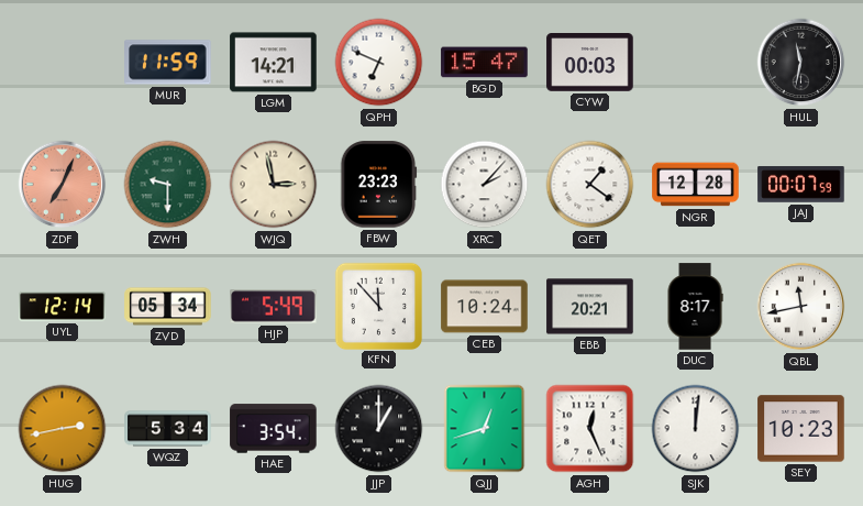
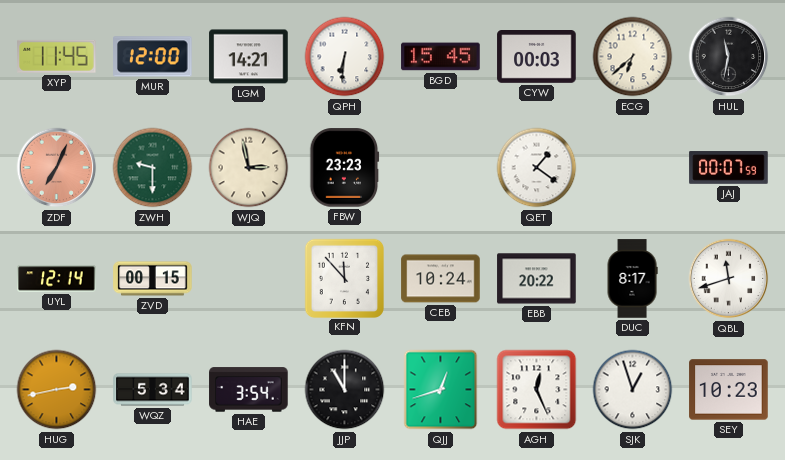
XYP: none -> 11:45 (57, 56)
MUR: 11:59 -> 12:00 (153, 57)
QPH: 6:49 -> 6:31 (345, 57)
BGD: 15:47 -> 15:45 (441, 57)
ECG: none -> 6:38 (633, 57)
XRC: 2:07 -> none (485, 185)
NGR: 12:28 -> none (696, 185)
ZVD: 05:34 -> 00:15 (153, 279)
HJP: 5:49 -> none (274, 307)
EBB: 20:21 -> 20:22 (537, 279)
QBL: 11:43 -> 11:42 (729, 279)
JJP: 1:00 -> 11:00 (345, 390)
SJK: 12:01 -> 12:57 (633, 390)
